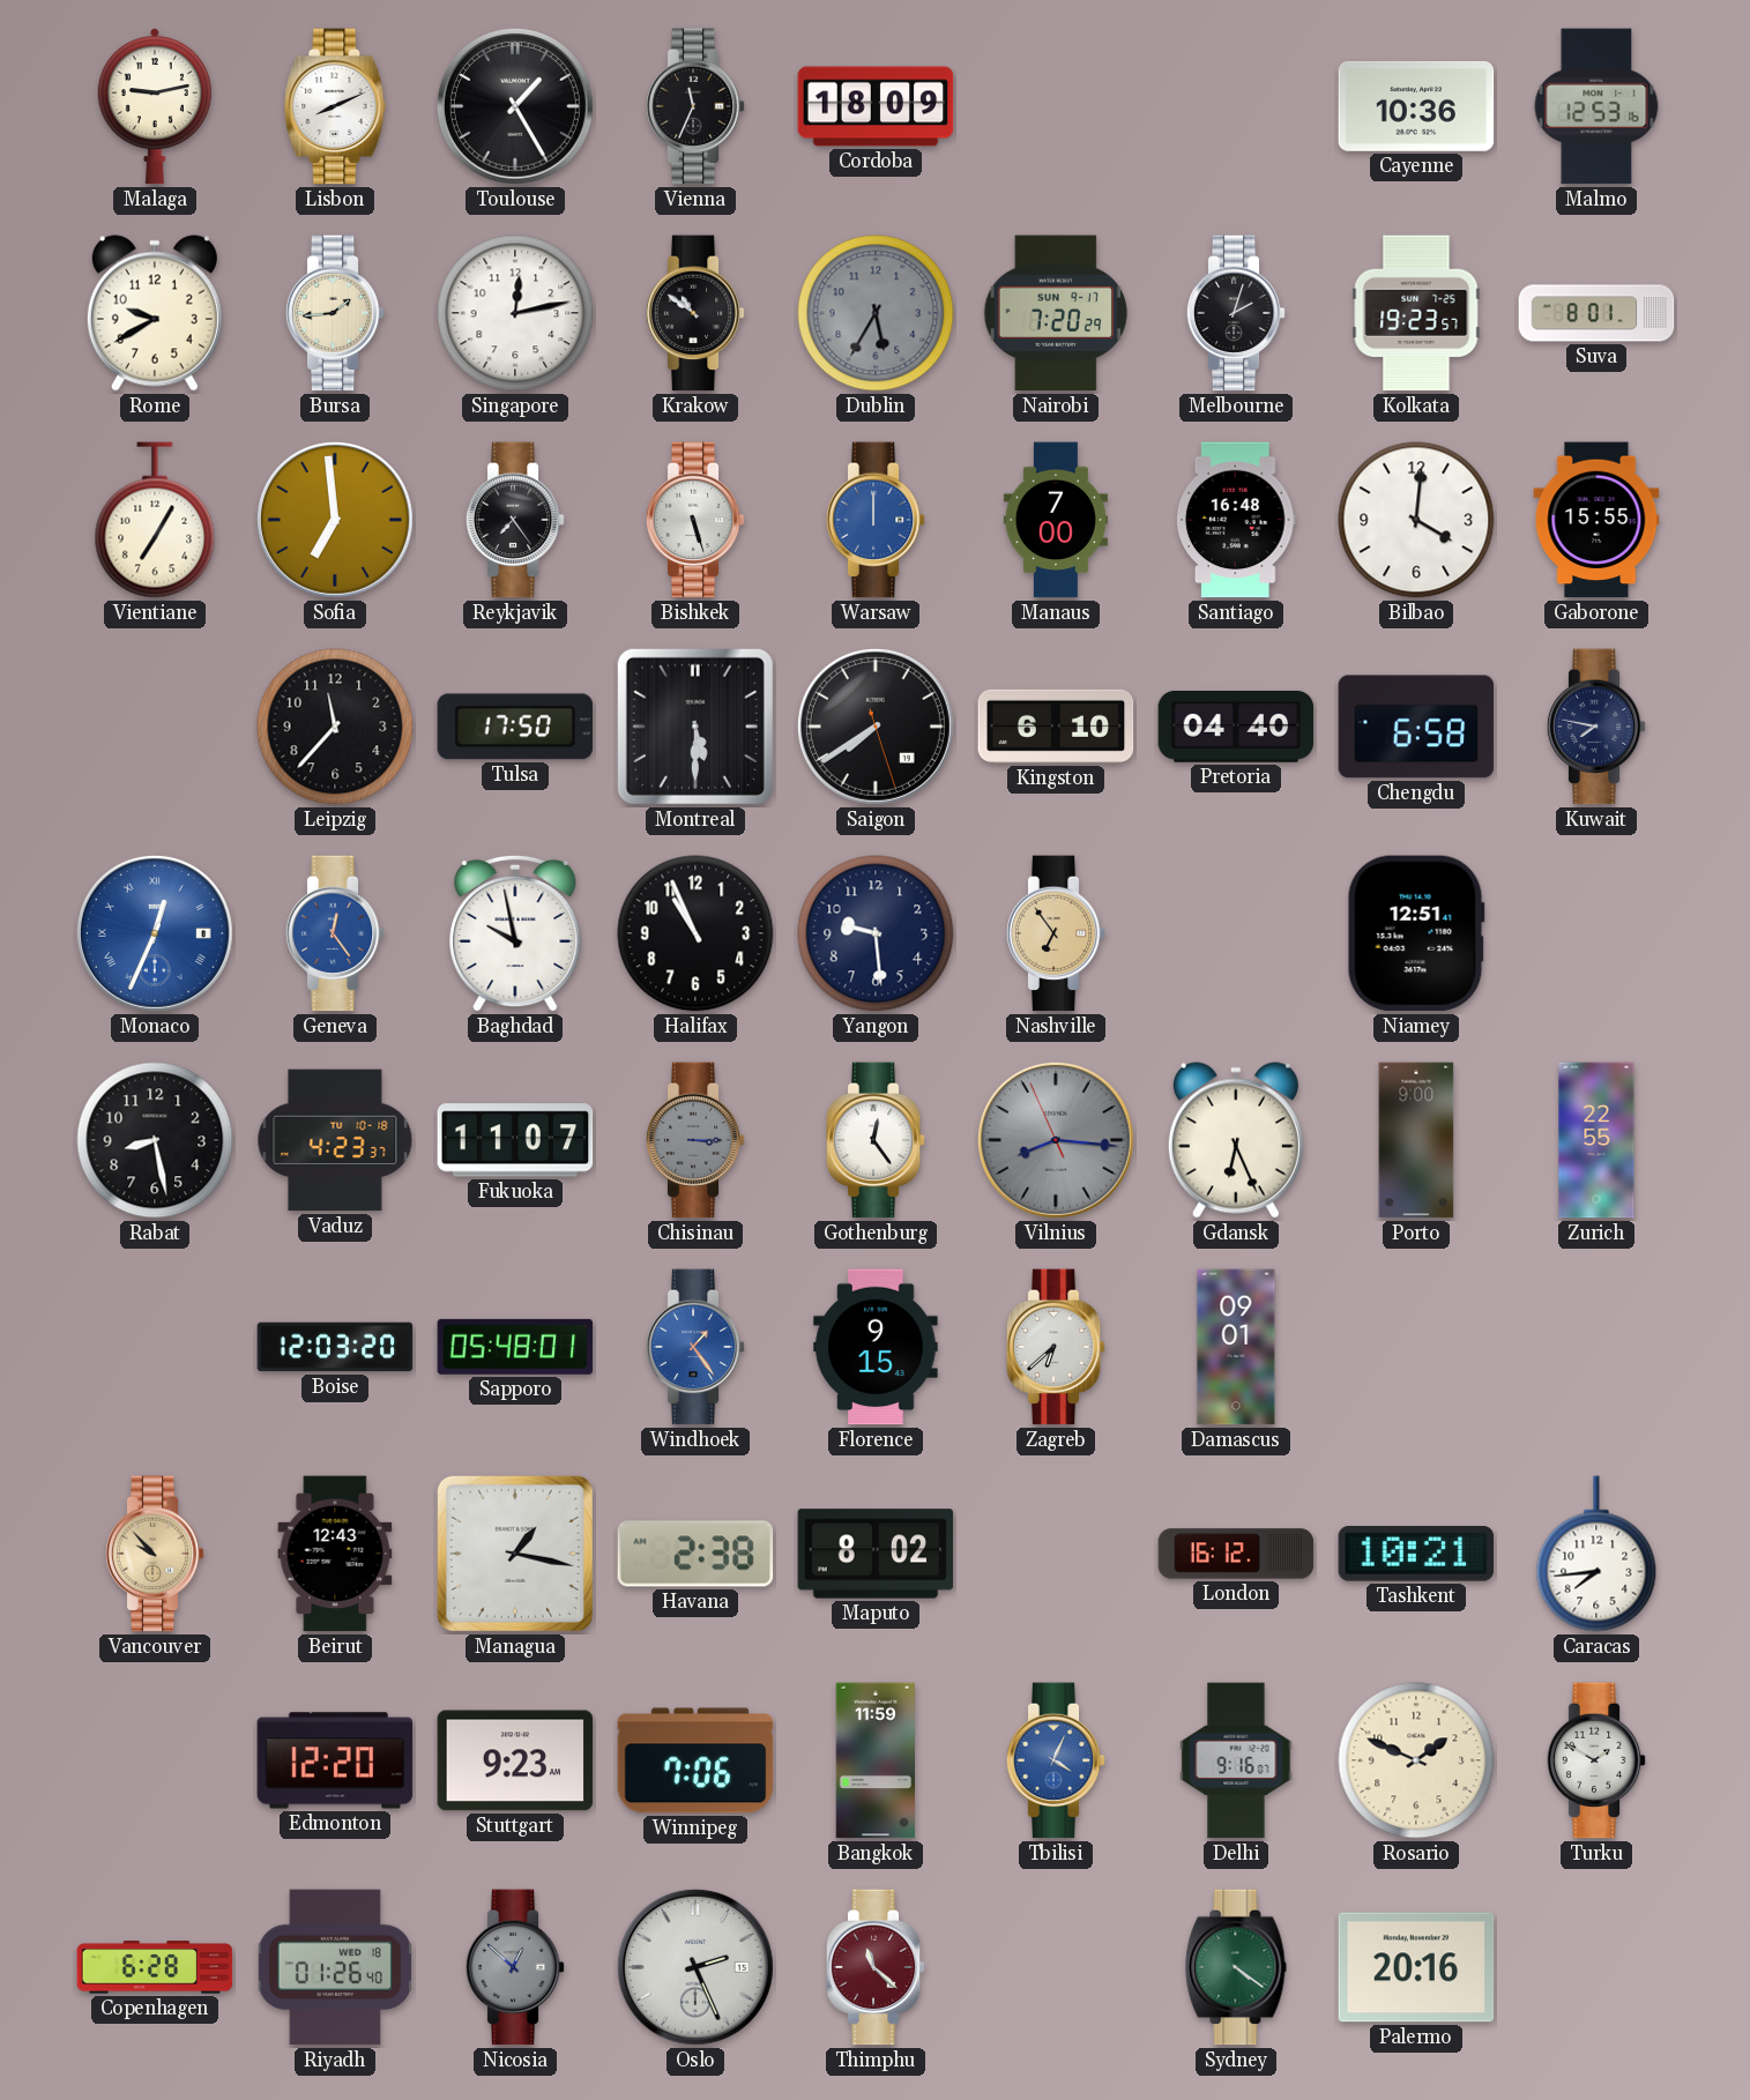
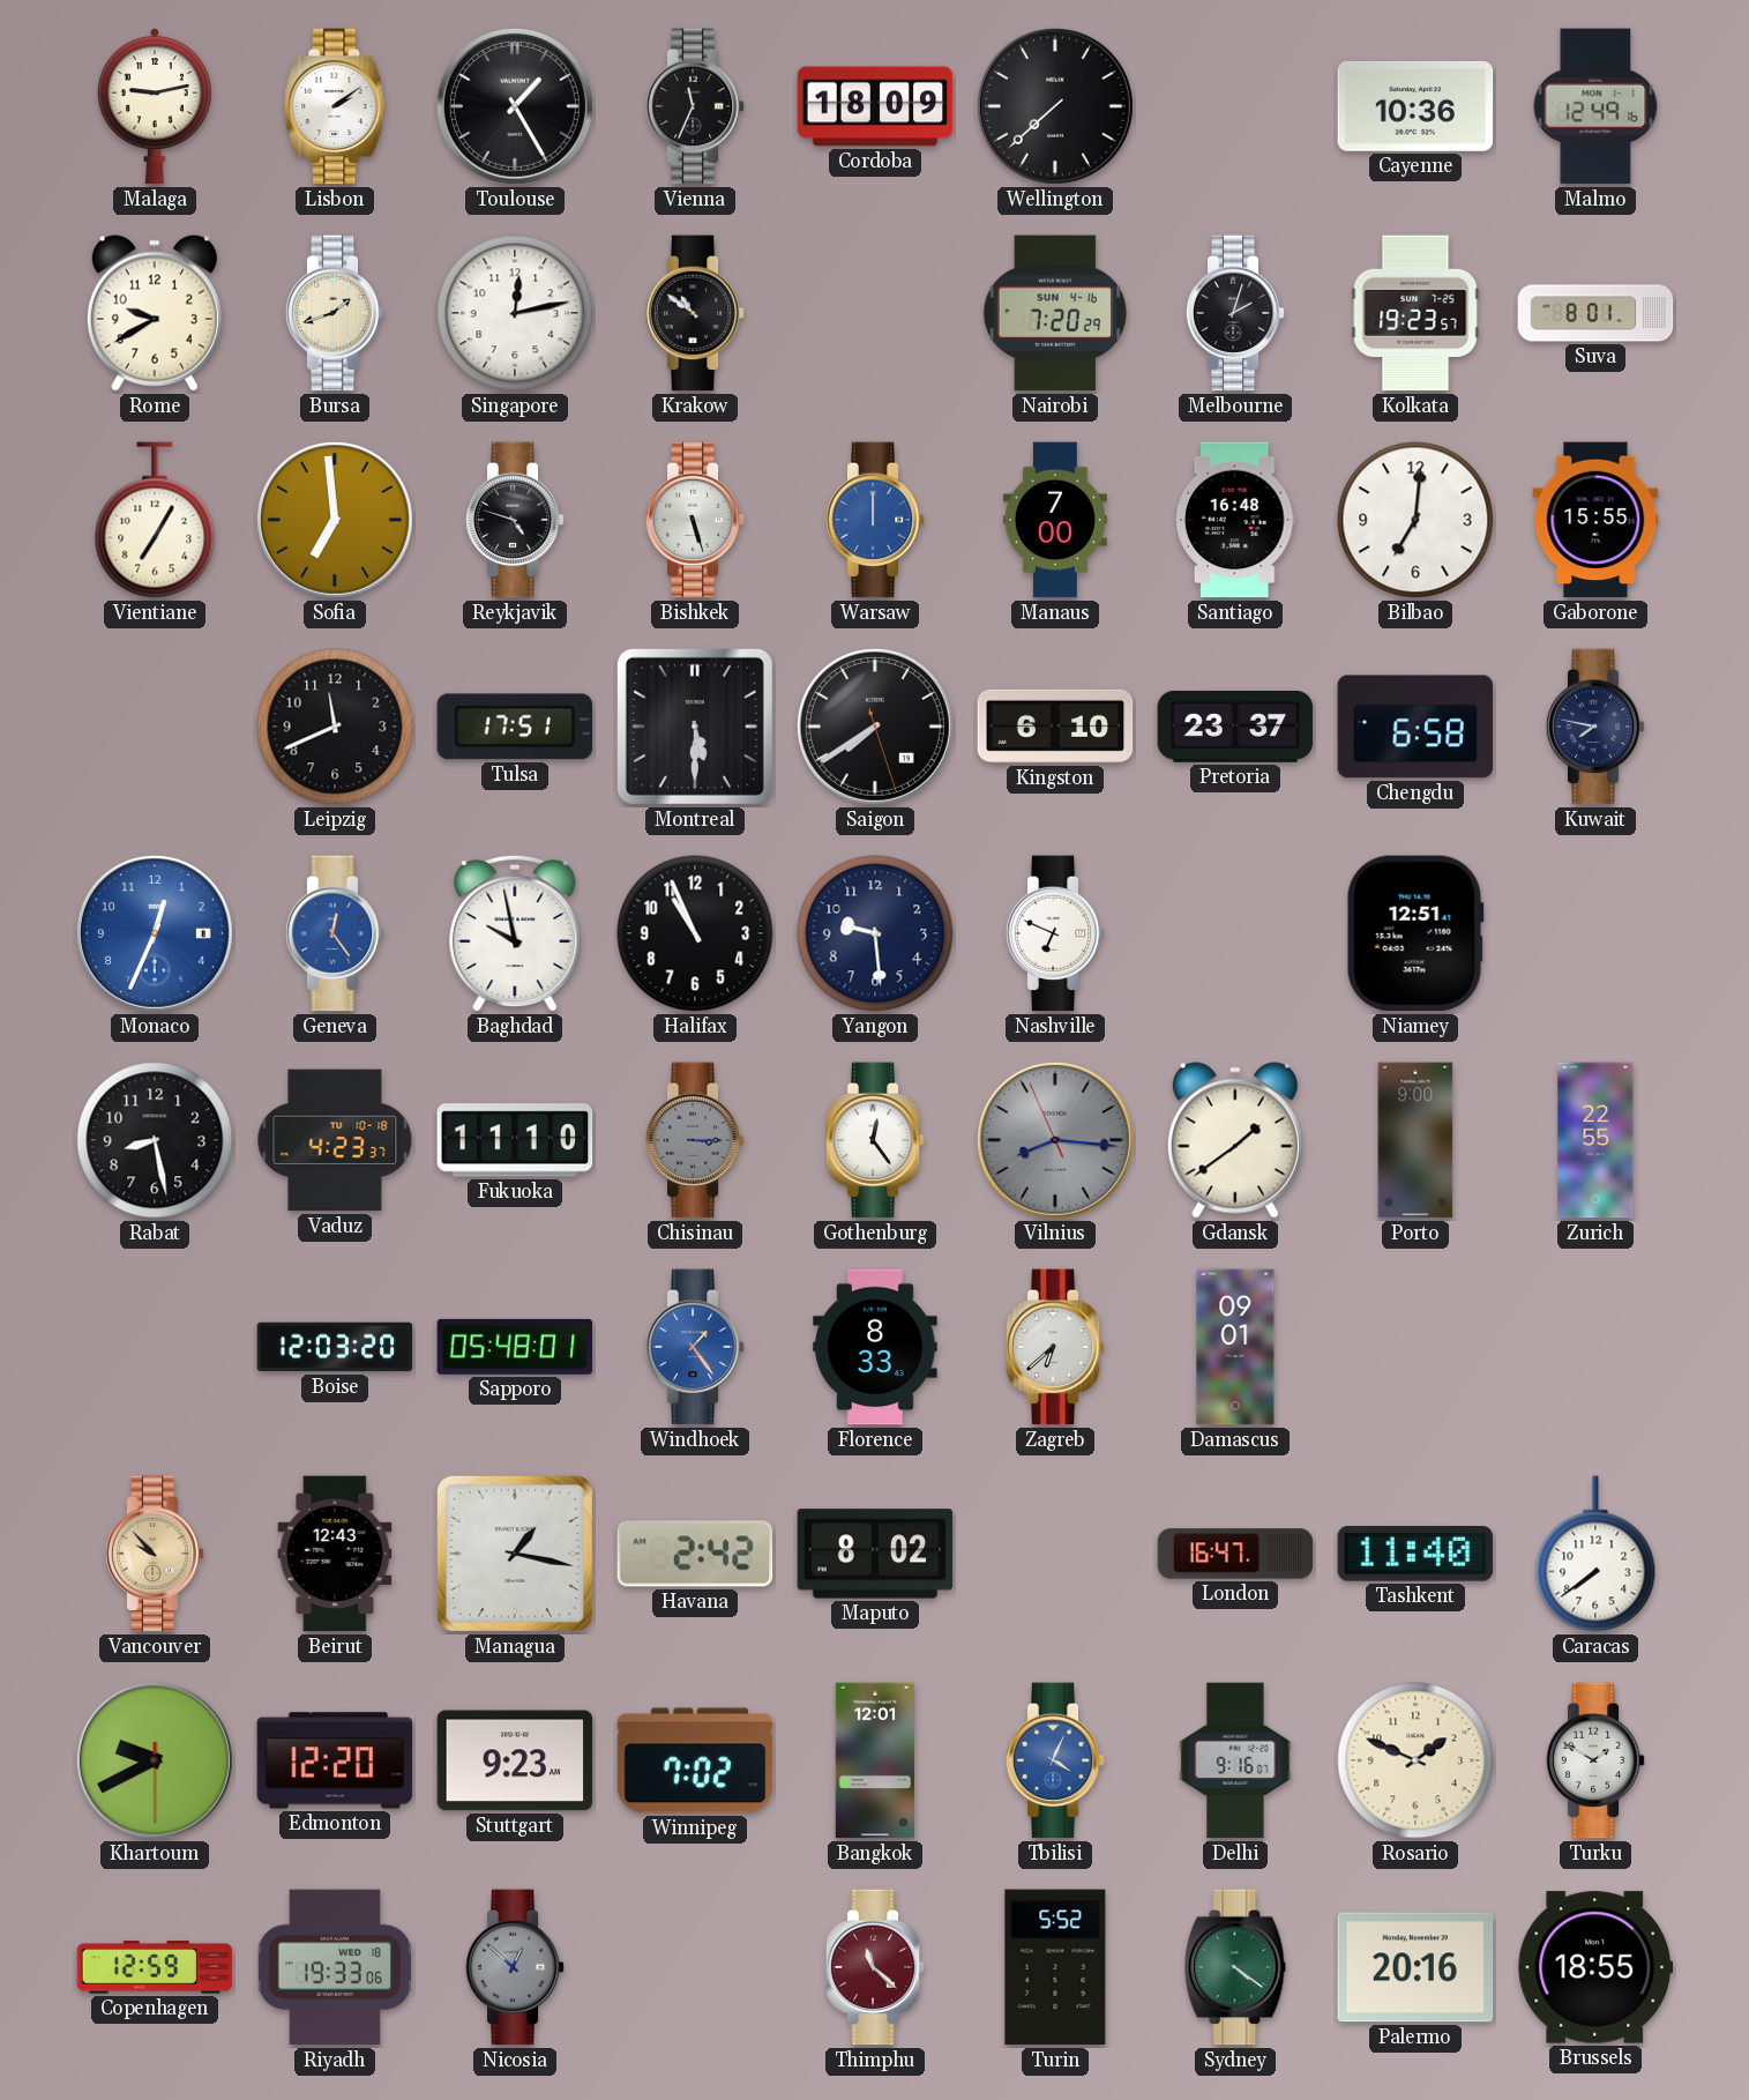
Lisbon: 8:11 -> 2:09 (335, 106)
Wellington: none -> 7:38 (1055, 106)
Malmo: 12:53 -> 12:49 (1595, 106)
Bursa: 1:44 -> 1:42 (335, 313)
Dublin: 5:35 -> none (876, 313)
Nairobi date: SUN 9-17 -> SUN 4-16 (1054, 313)
Reykjavik: 7:24 -> 4:48 (515, 520)
Bilbao: 4:01 -> 7:01 (1415, 520)
Leipzig: 11:37 -> 11:41 (335, 727)
Tulsa: 17:50 -> 17:51 (515, 727)
Pretoria: 04:40 -> 23:37 (1235, 727)
Monaco numerals: Roman -> Arabic (155, 933)
Nashville: 6:54 -> 6:49 (1055, 933)
Nashville dial: champagne -> white (1055, 933)
Fukuoka: 11:07 -> 11:10 (515, 1140)
Gdansk: 6:26 -> 1:39 (1235, 1140)
Florence: 9:15 -> 8:33 (875, 1347)
Havana: 2:38 -> 2:42 (695, 1554)
London: 16:12 -> 16:47 (1235, 1554)
Tashkent: 10:21 -> 11:40 (1415, 1554)
Caracas: 7:44 -> 7:39 (1595, 1554)
Khartoum: none -> 9:40 (155, 1760)
Winnipeg: 7:06 -> 7:02 (695, 1760)
Bangkok: 11:59 -> 12:01 (875, 1760)
Copenhagen: 6:28 -> 12:59 (155, 1967)
Riyadh: 01:26 -> 19:33 (335, 1967)
Oslo: 2:26 -> none (695, 1967)
Turin: none -> 5:52 (1055, 1967)
Brussels: none -> 18:55 (1595, 1967)
